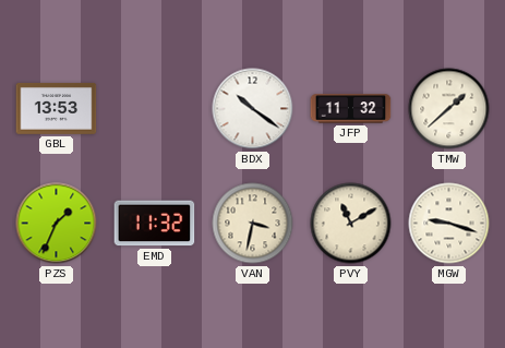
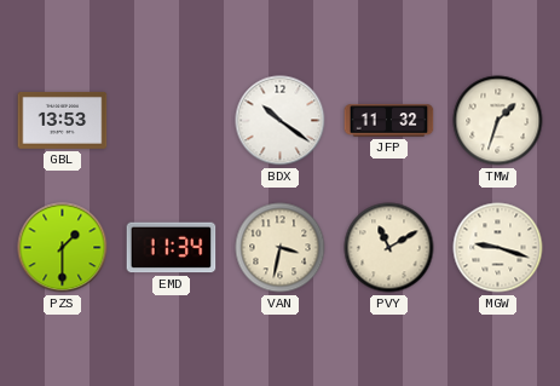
TMW: 1:38 -> 1:33 (498, 121)
PZS: 1:34 -> 1:30 (63, 248)
EMD: 11:32 -> 11:34 (172, 248)
